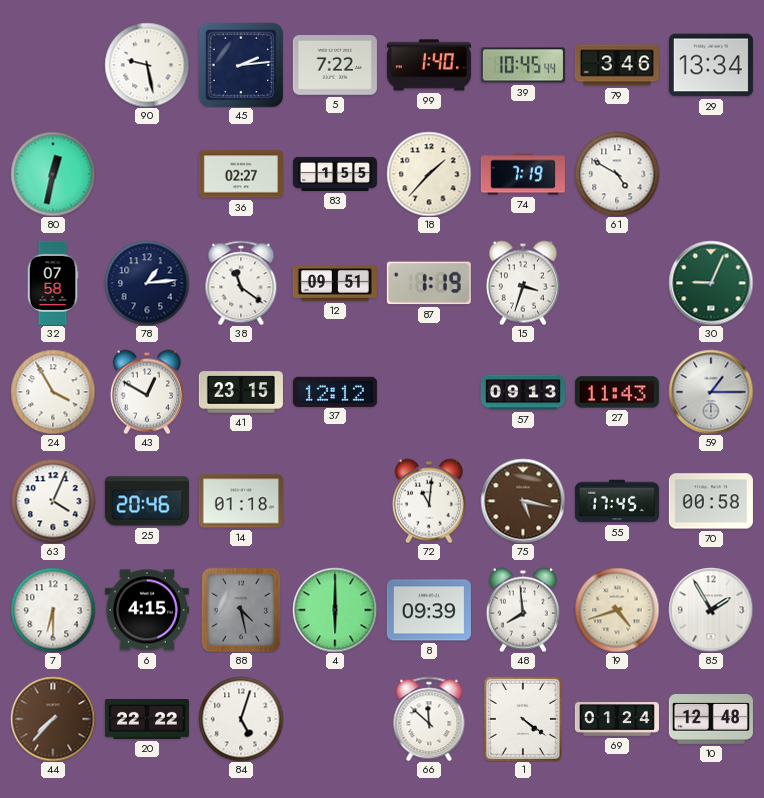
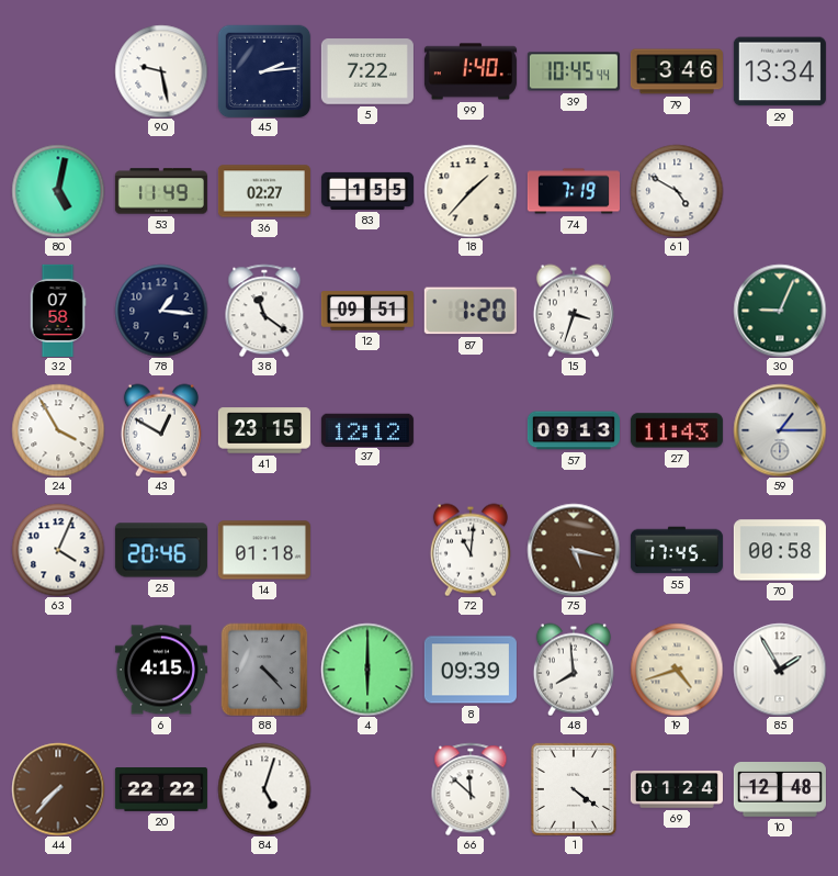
80: 12:32 -> 5:02 (58, 191)
53: none -> 11:49 (161, 191)
78: 1:14 -> 1:16 (161, 311)
87: 1:19 -> 1:20 (471, 311)
7: 6:30 -> none (53, 610)
88: 4:28 -> 4:23 (264, 670)
